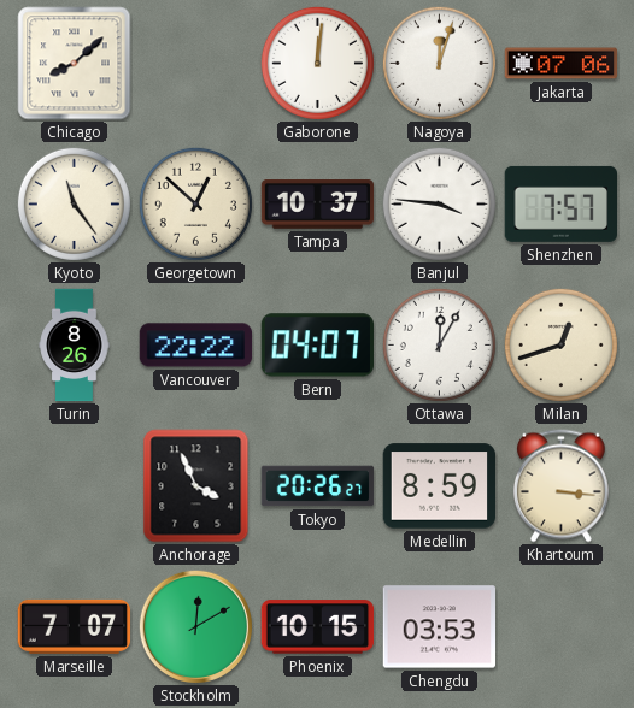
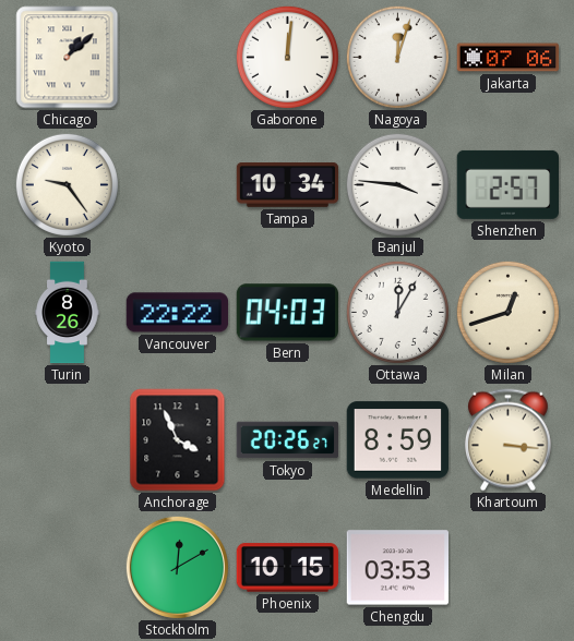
Chicago: 8:08 -> 1:08 (68, 58)
Kyoto: 11:24 -> 9:24 (67, 184)
Georgetown: 12:52 -> none (195, 203)
Tampa: 10:37 -> 10:34 (288, 185)
Shenzhen: 7:57 -> 2:57 (507, 184)
Bern: 04:07 -> 04:03 (287, 313)
Marseille: 7:07 -> none (75, 626)
